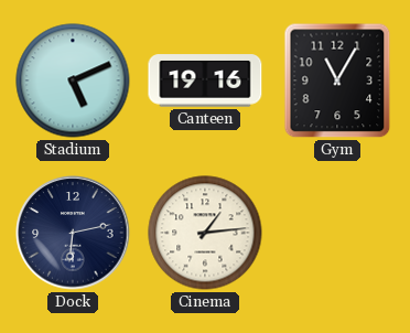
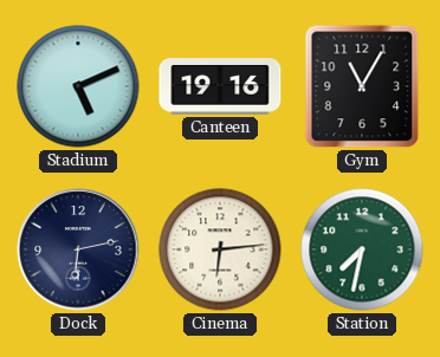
Cinema: 1:14 -> 6:14 (220, 249)
Station: none -> 7:32 (362, 249)
